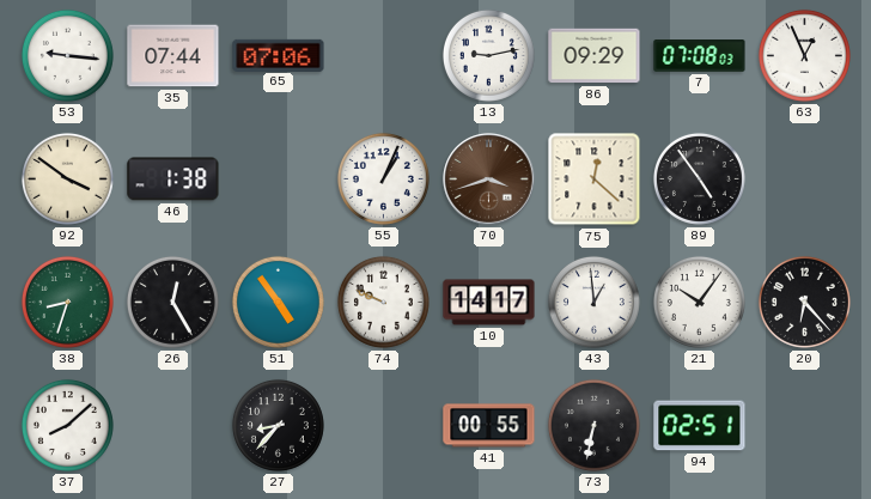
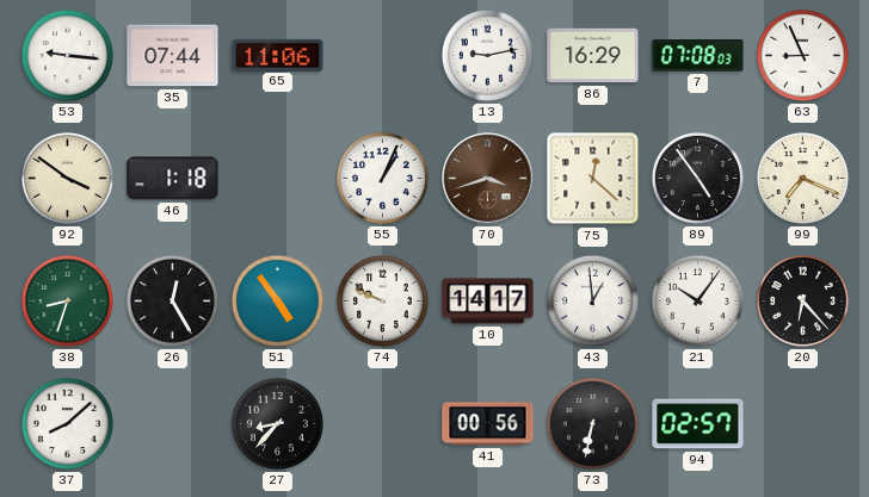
65: 07:06 -> 11:06 (278, 55)
86: 09:29 -> 16:29 (593, 56)
63: 12:56 -> 8:56 (802, 55)
46: 1:38 -> 1:18 (173, 179)
99: none -> 7:19 (802, 178)
41: 00:55 -> 00:56 (488, 424)
94: 02:51 -> 02:57 (698, 424)
